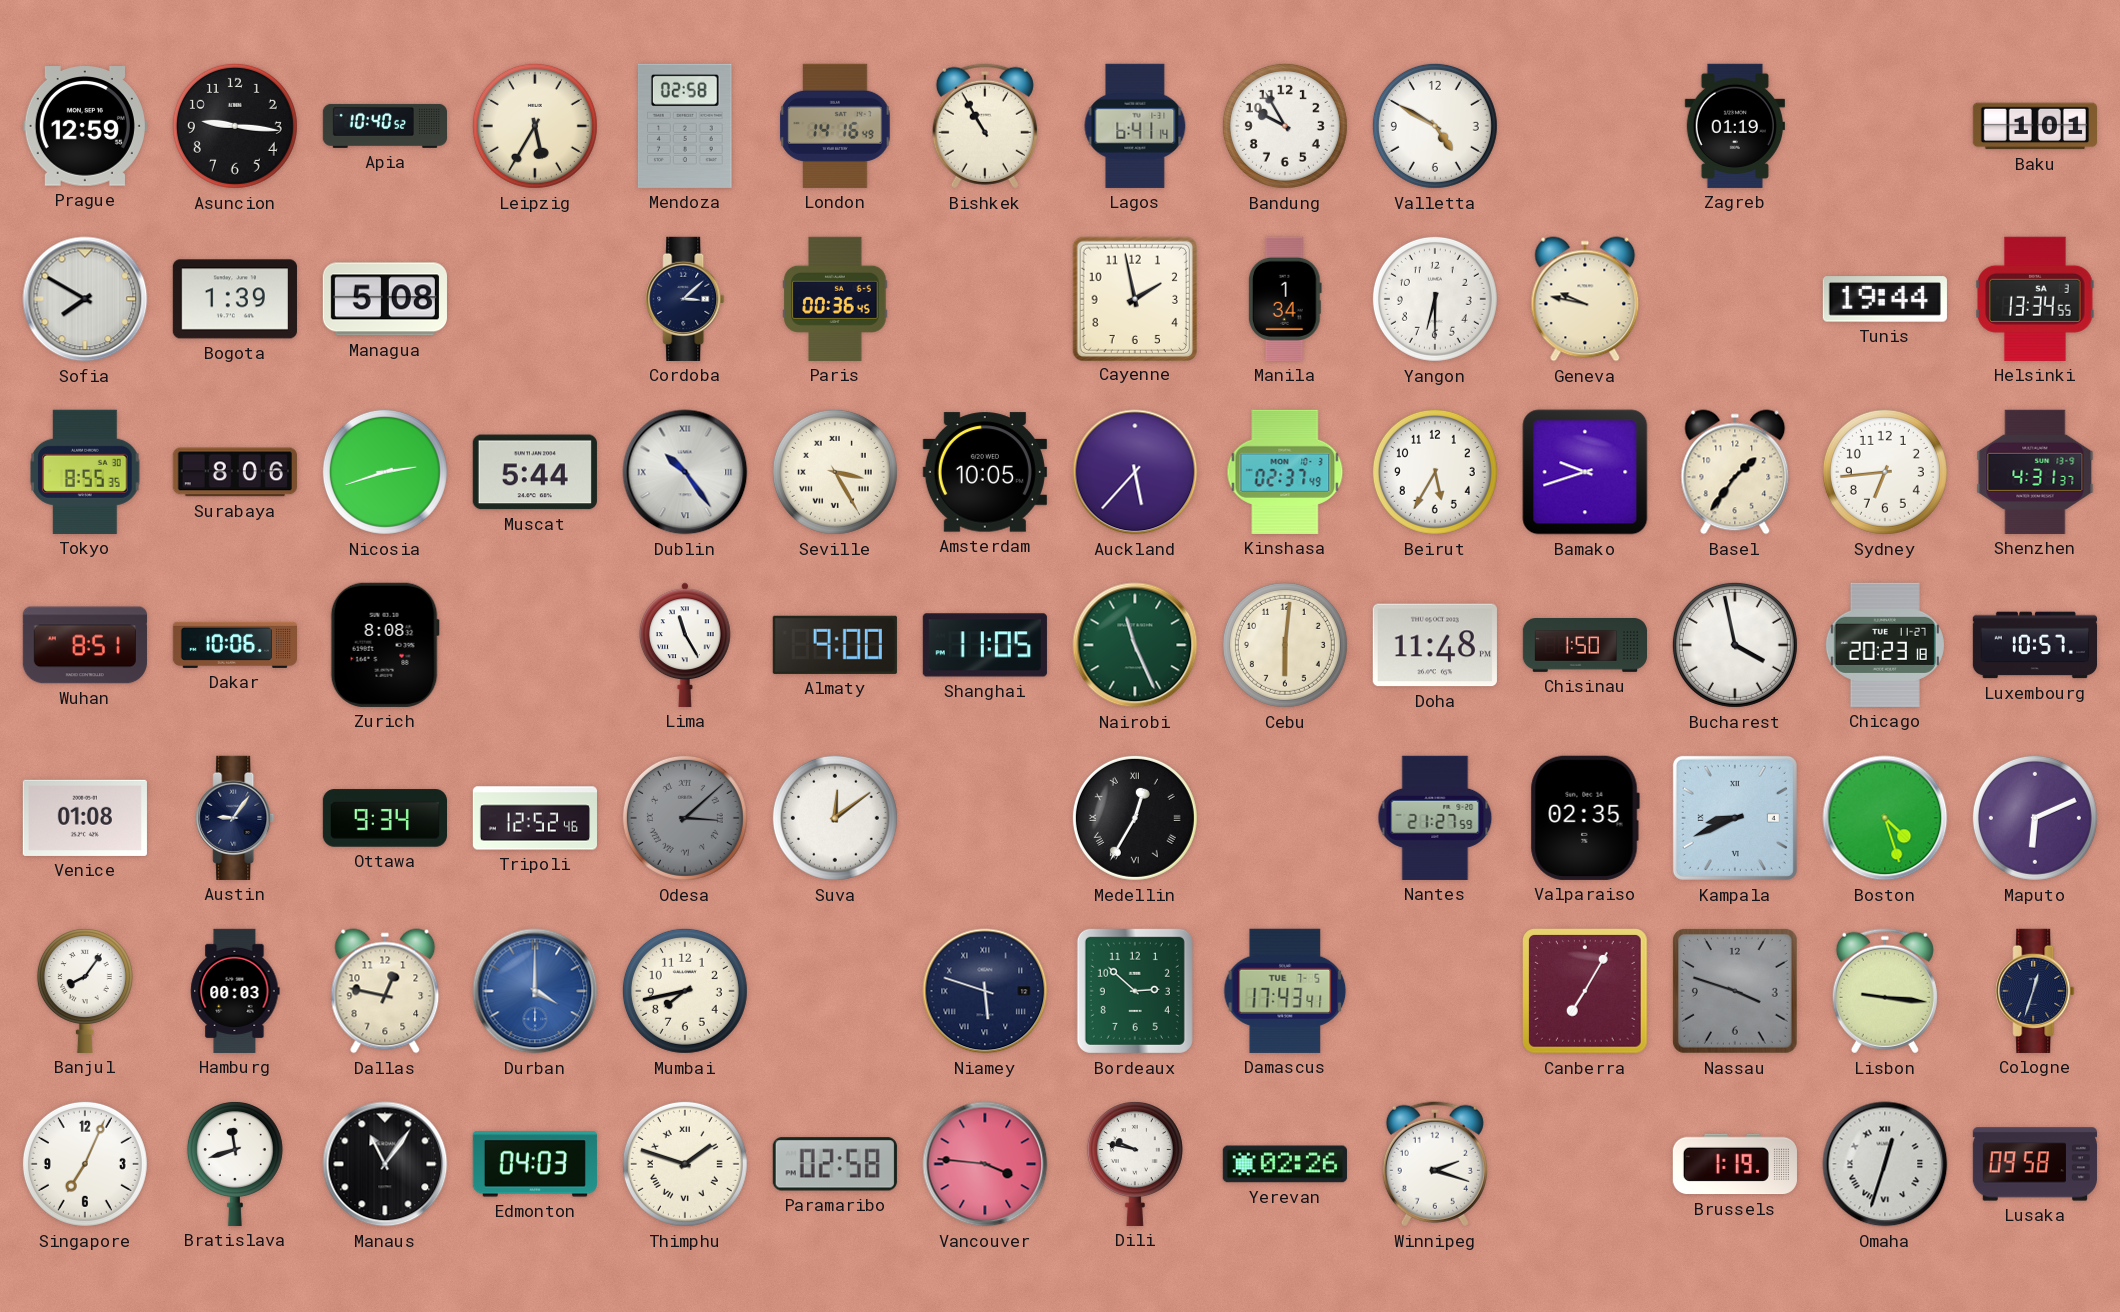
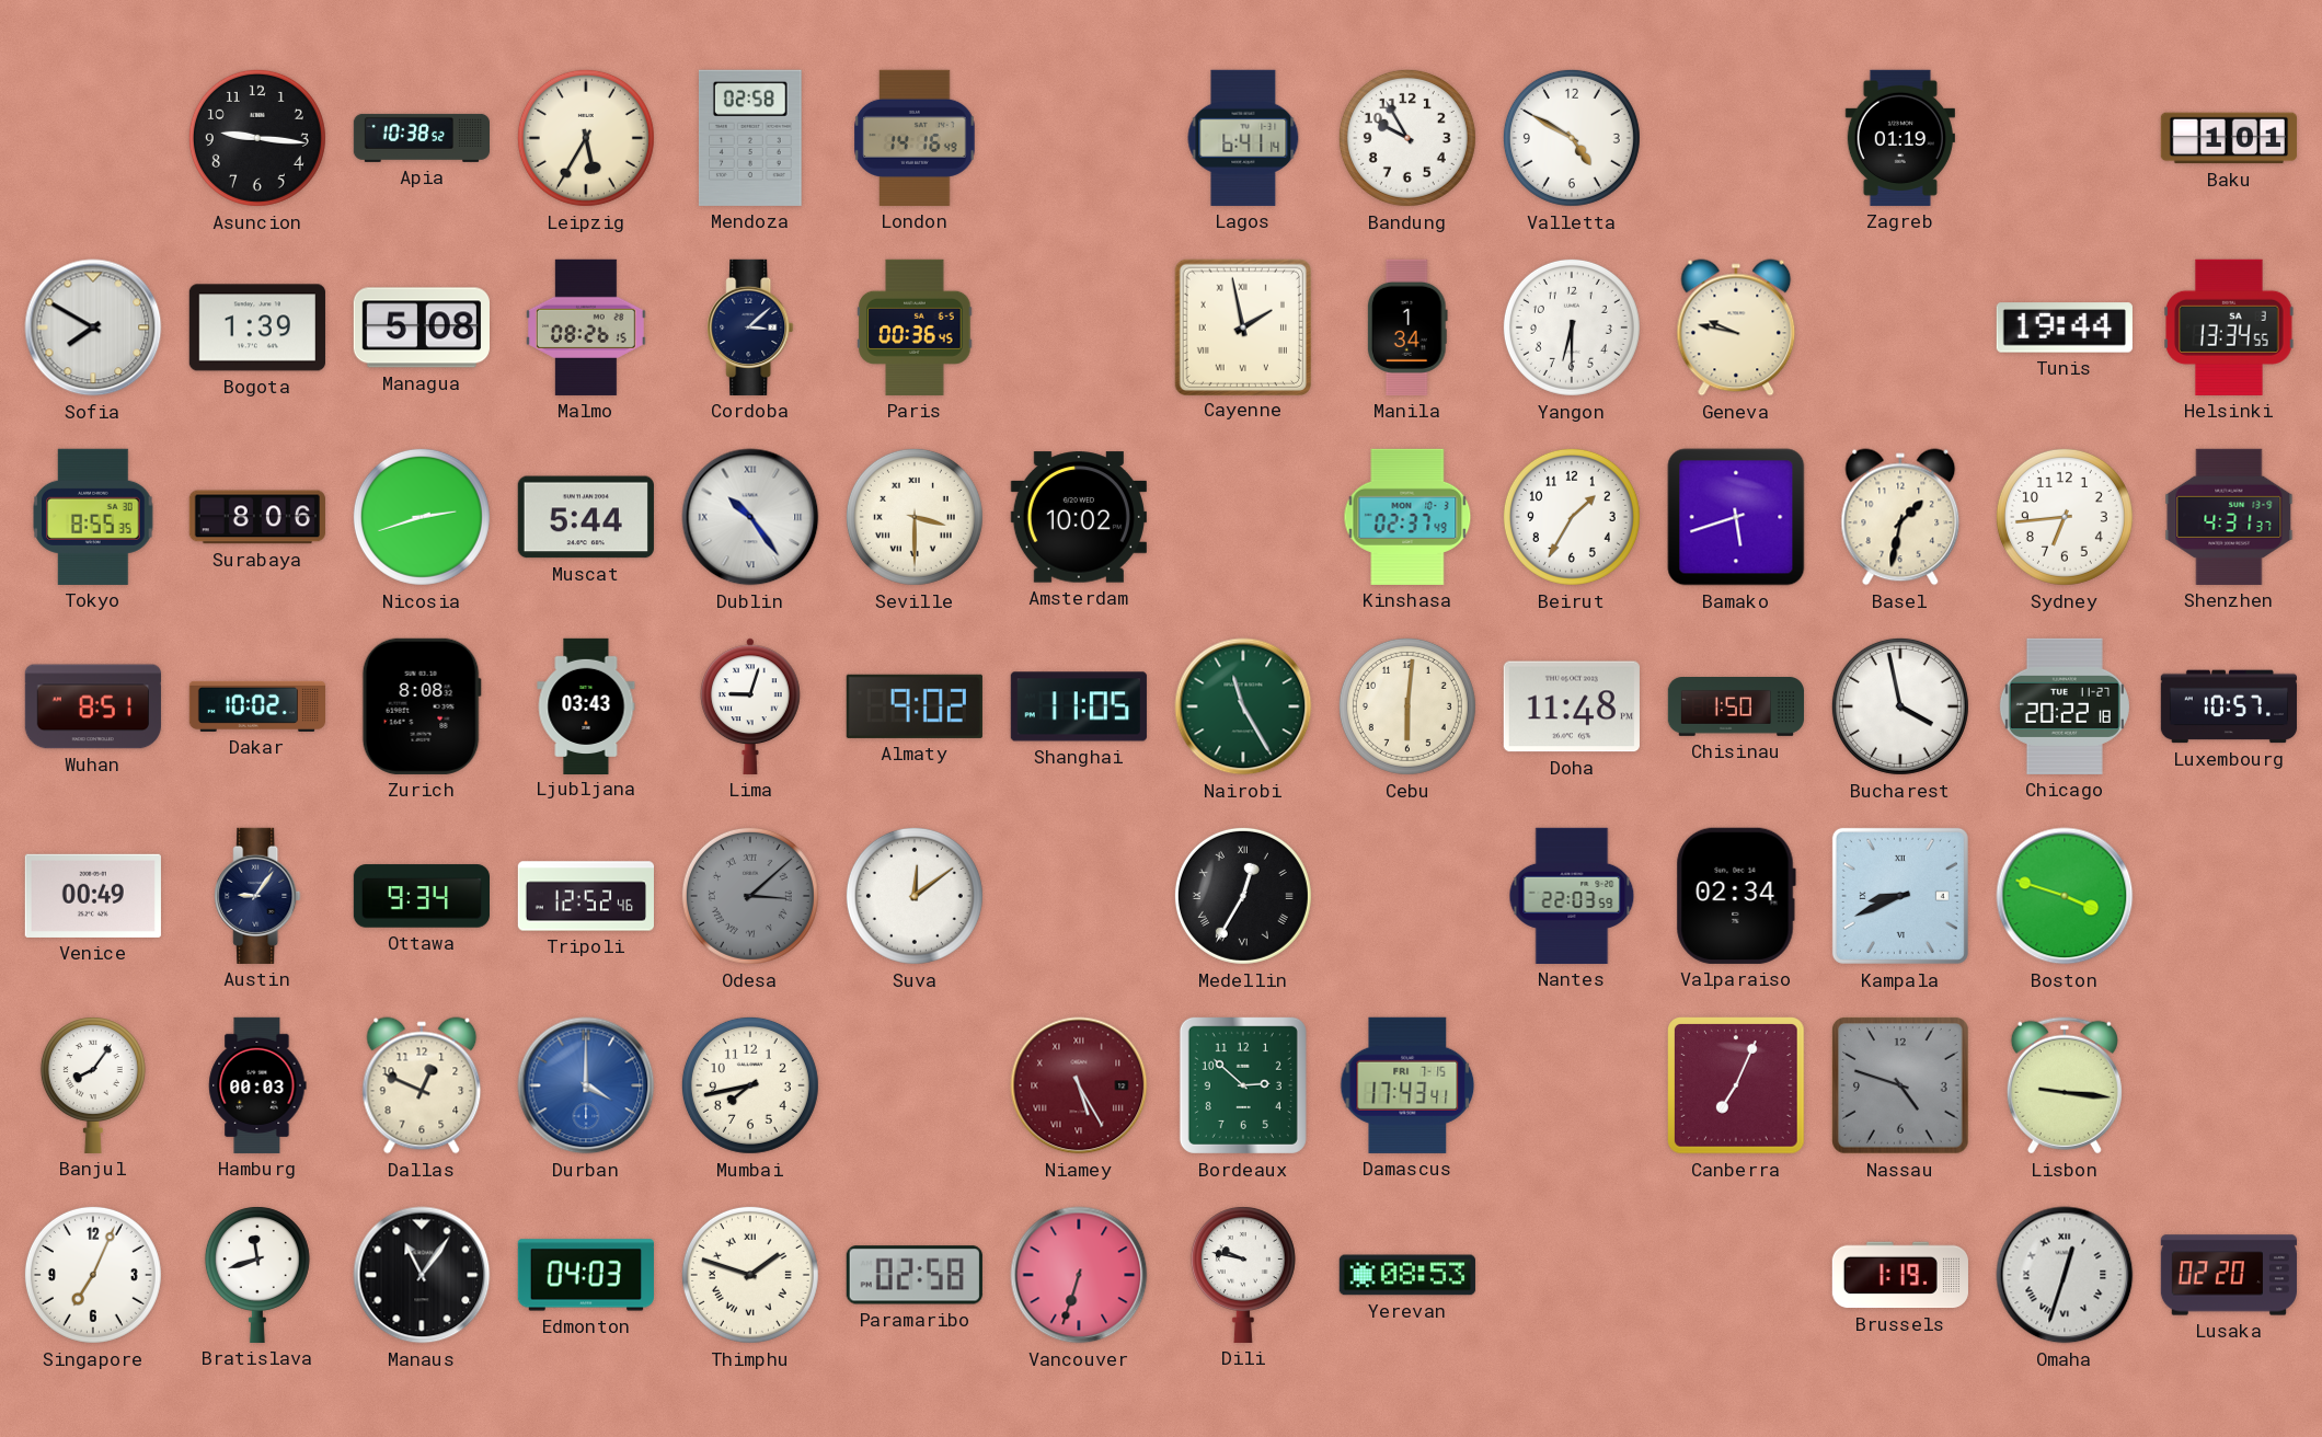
Prague: 12:59 -> none (85, 126)
Apia: 10:40 -> 10:38 (421, 138)
Bishkek: 10:55 -> none (985, 126)
Malmo: none -> 08:26 (586, 327)
Cayenne numerals: Arabic -> Roman (1242, 326)
Seville: 3:25 -> 3:30 (915, 517)
Amsterdam: 10:05 -> 10:02 (1079, 517)
Auckland: 5:37 -> none (1135, 472)
Beirut: 5:35 -> 1:35 (1572, 517)
Bamako: 9:42 -> 5:42 (1736, 517)
Basel: 1:36 -> 1:32 (1900, 517)
Dakar: 10:06 -> 10:02 (256, 706)
Ljubljana: none -> 03:43 (586, 705)
Lima: 11:25 -> 9:03 (751, 706)
Almaty: 9:00 -> 9:02 (915, 706)
Nairobi: 11:26 -> 11:25 (1243, 706)
Chicago: 20:23 -> 20:22 (2065, 706)
Venice: 01:08 -> 00:49 (93, 896)
Nantes: 21:27 -> 22:03 (1572, 896)
Valparaiso: 02:35 -> 02:34 (1736, 896)
Boston: 4:27 -> 3:48 (2065, 896)
Maputo: 6:11 -> none (2035, 818)
Dallas: 12:47 -> 12:49 (422, 1085)
Niamey: 5:48 -> 5:25 (1079, 1085)
Niamey dial: navy -> burgundy (1079, 1085)
Damascus date: TUE 7-5 -> FRI 7-15 (1407, 1085)
Canberra: 7:05 -> 7:04 (1737, 1087)
Nassau: 3:48 -> 4:48 (1901, 1087)
Cologne: 12:33 -> none (2035, 991)
Vancouver: 3:46 -> 6:33 (1079, 1275)
Yerevan: 02:26 -> 08:53 (1407, 1275)
Winnipeg: 2:18 -> none (1435, 1164)
Lusaka: 09:58 -> 02:20 (2229, 1275)
